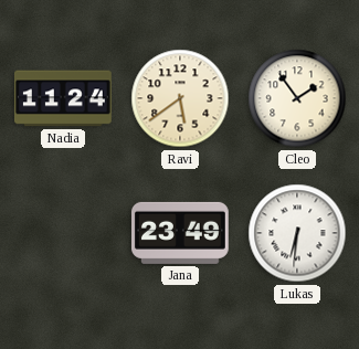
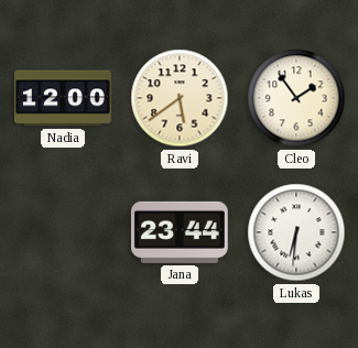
Nadia: 11:24 -> 12:00 (63, 98)
Jana: 23:49 -> 23:44 (180, 232)
